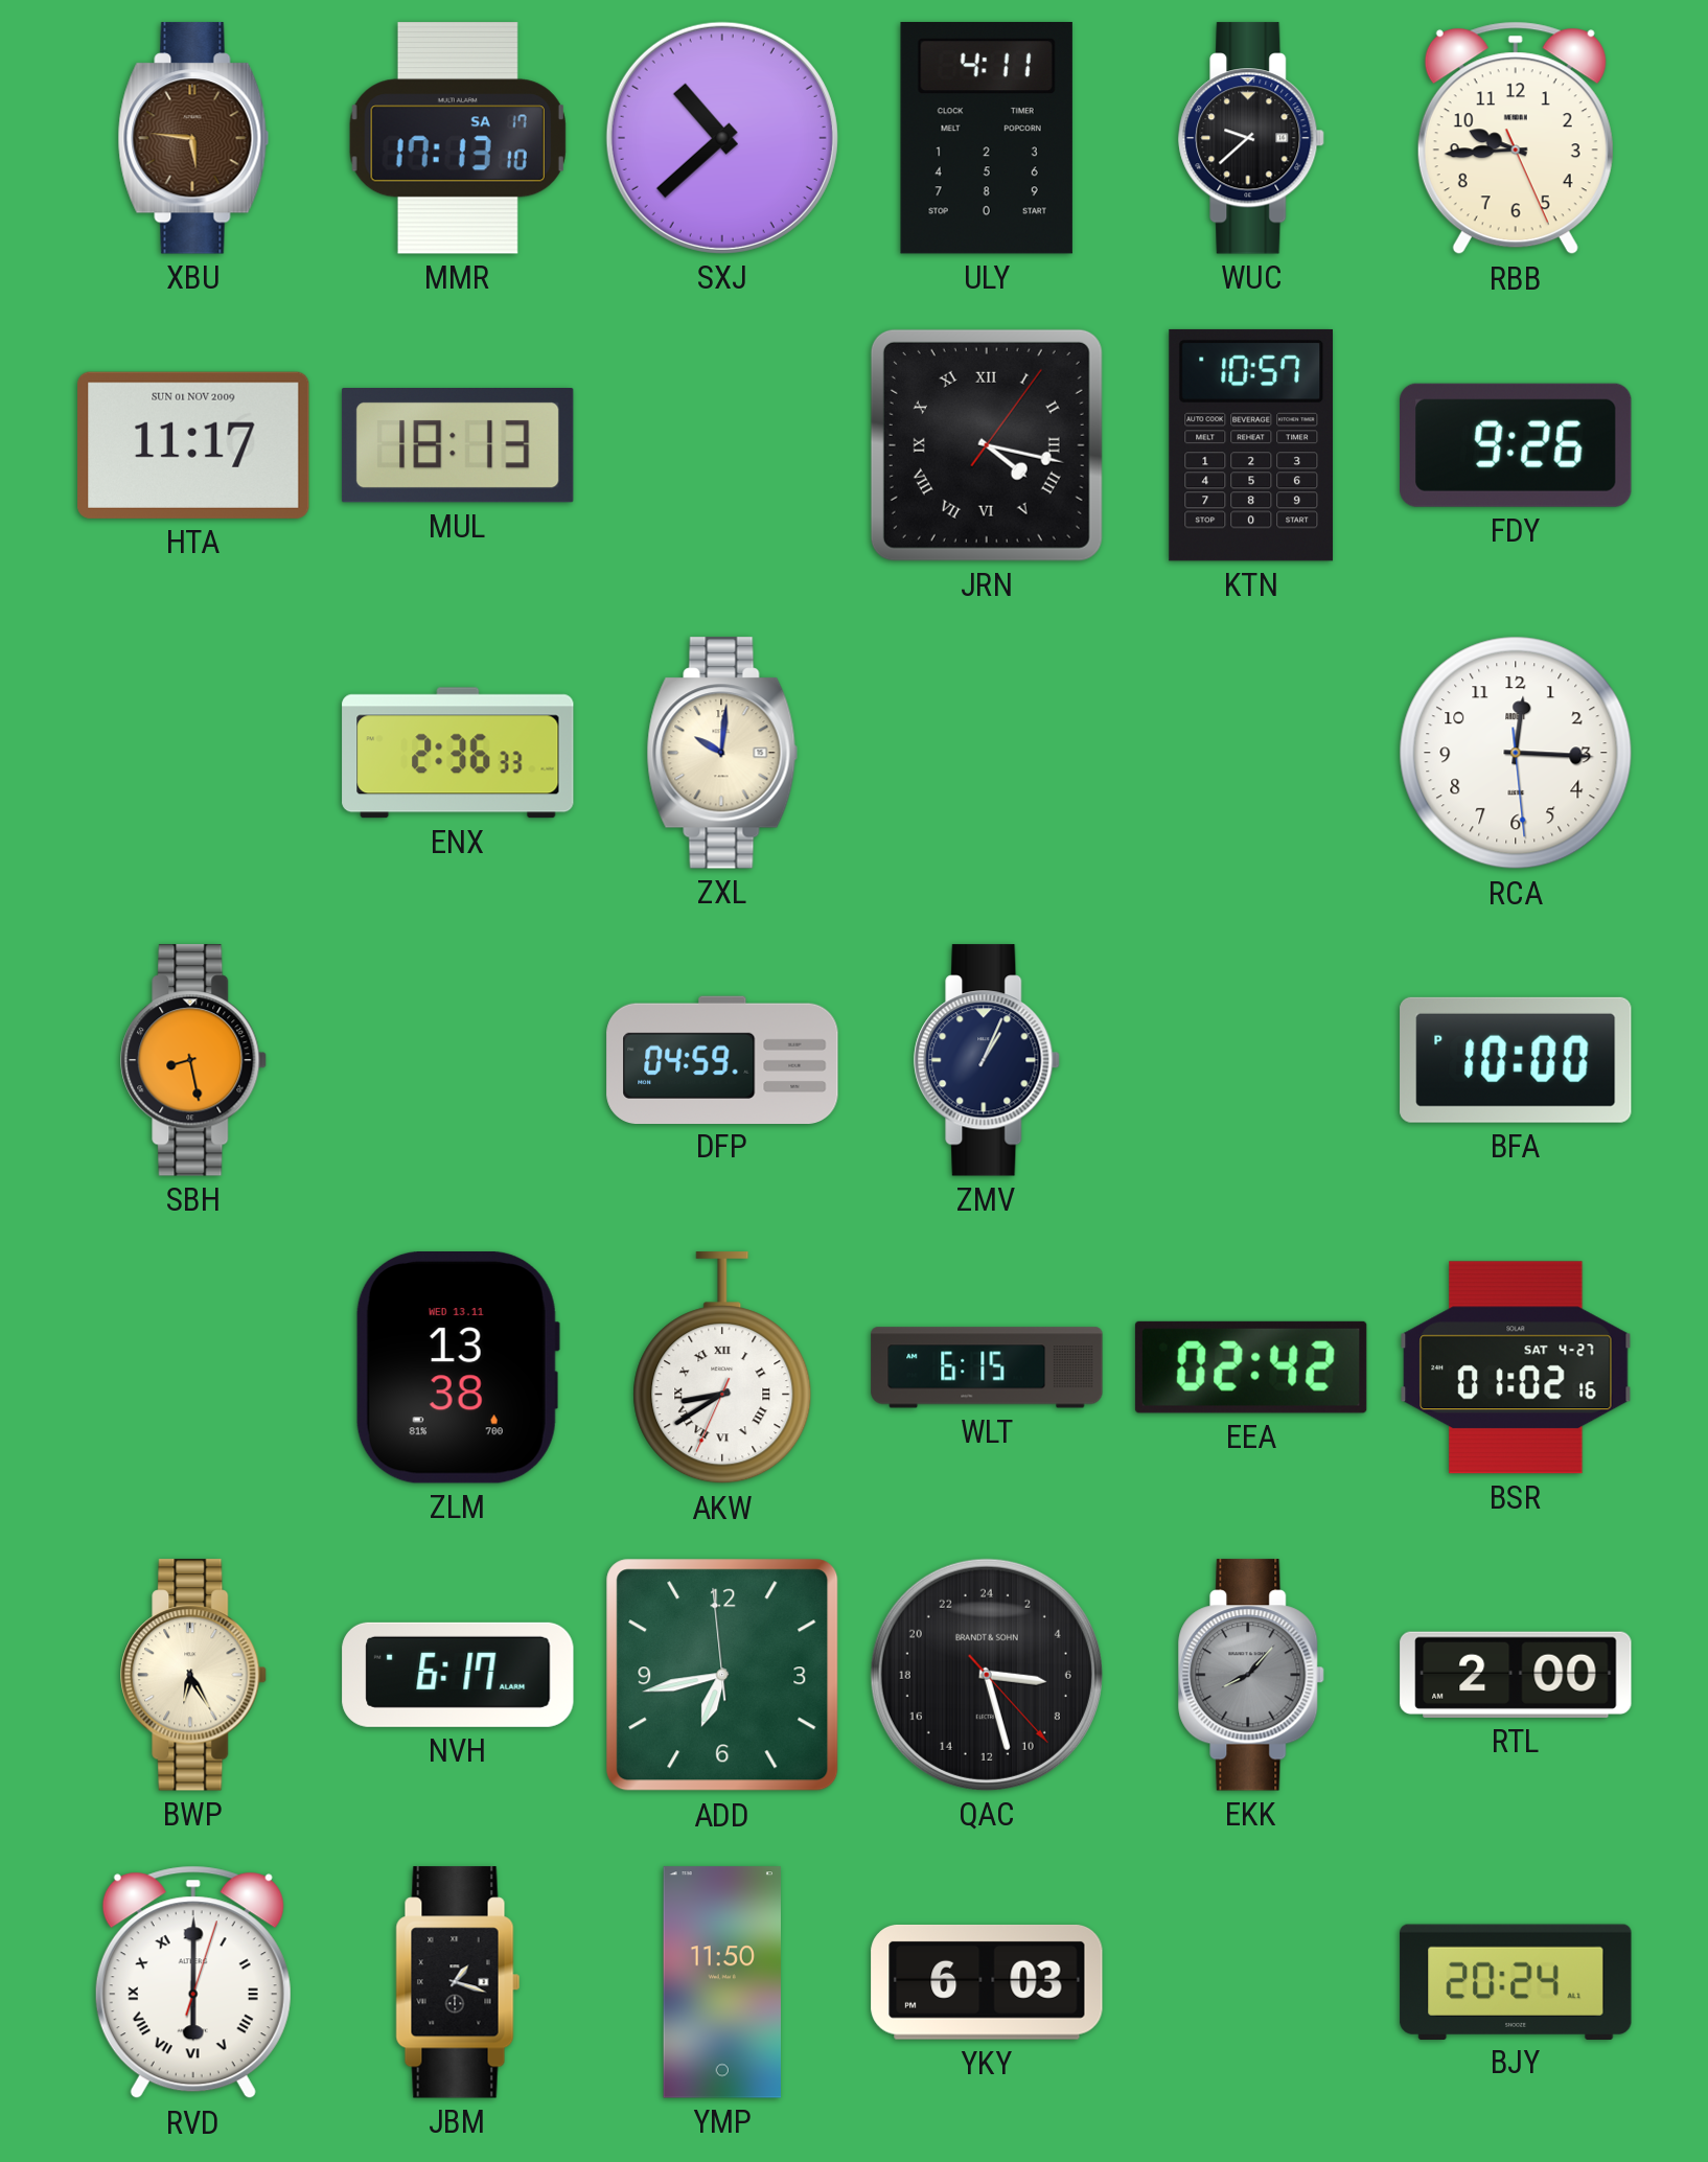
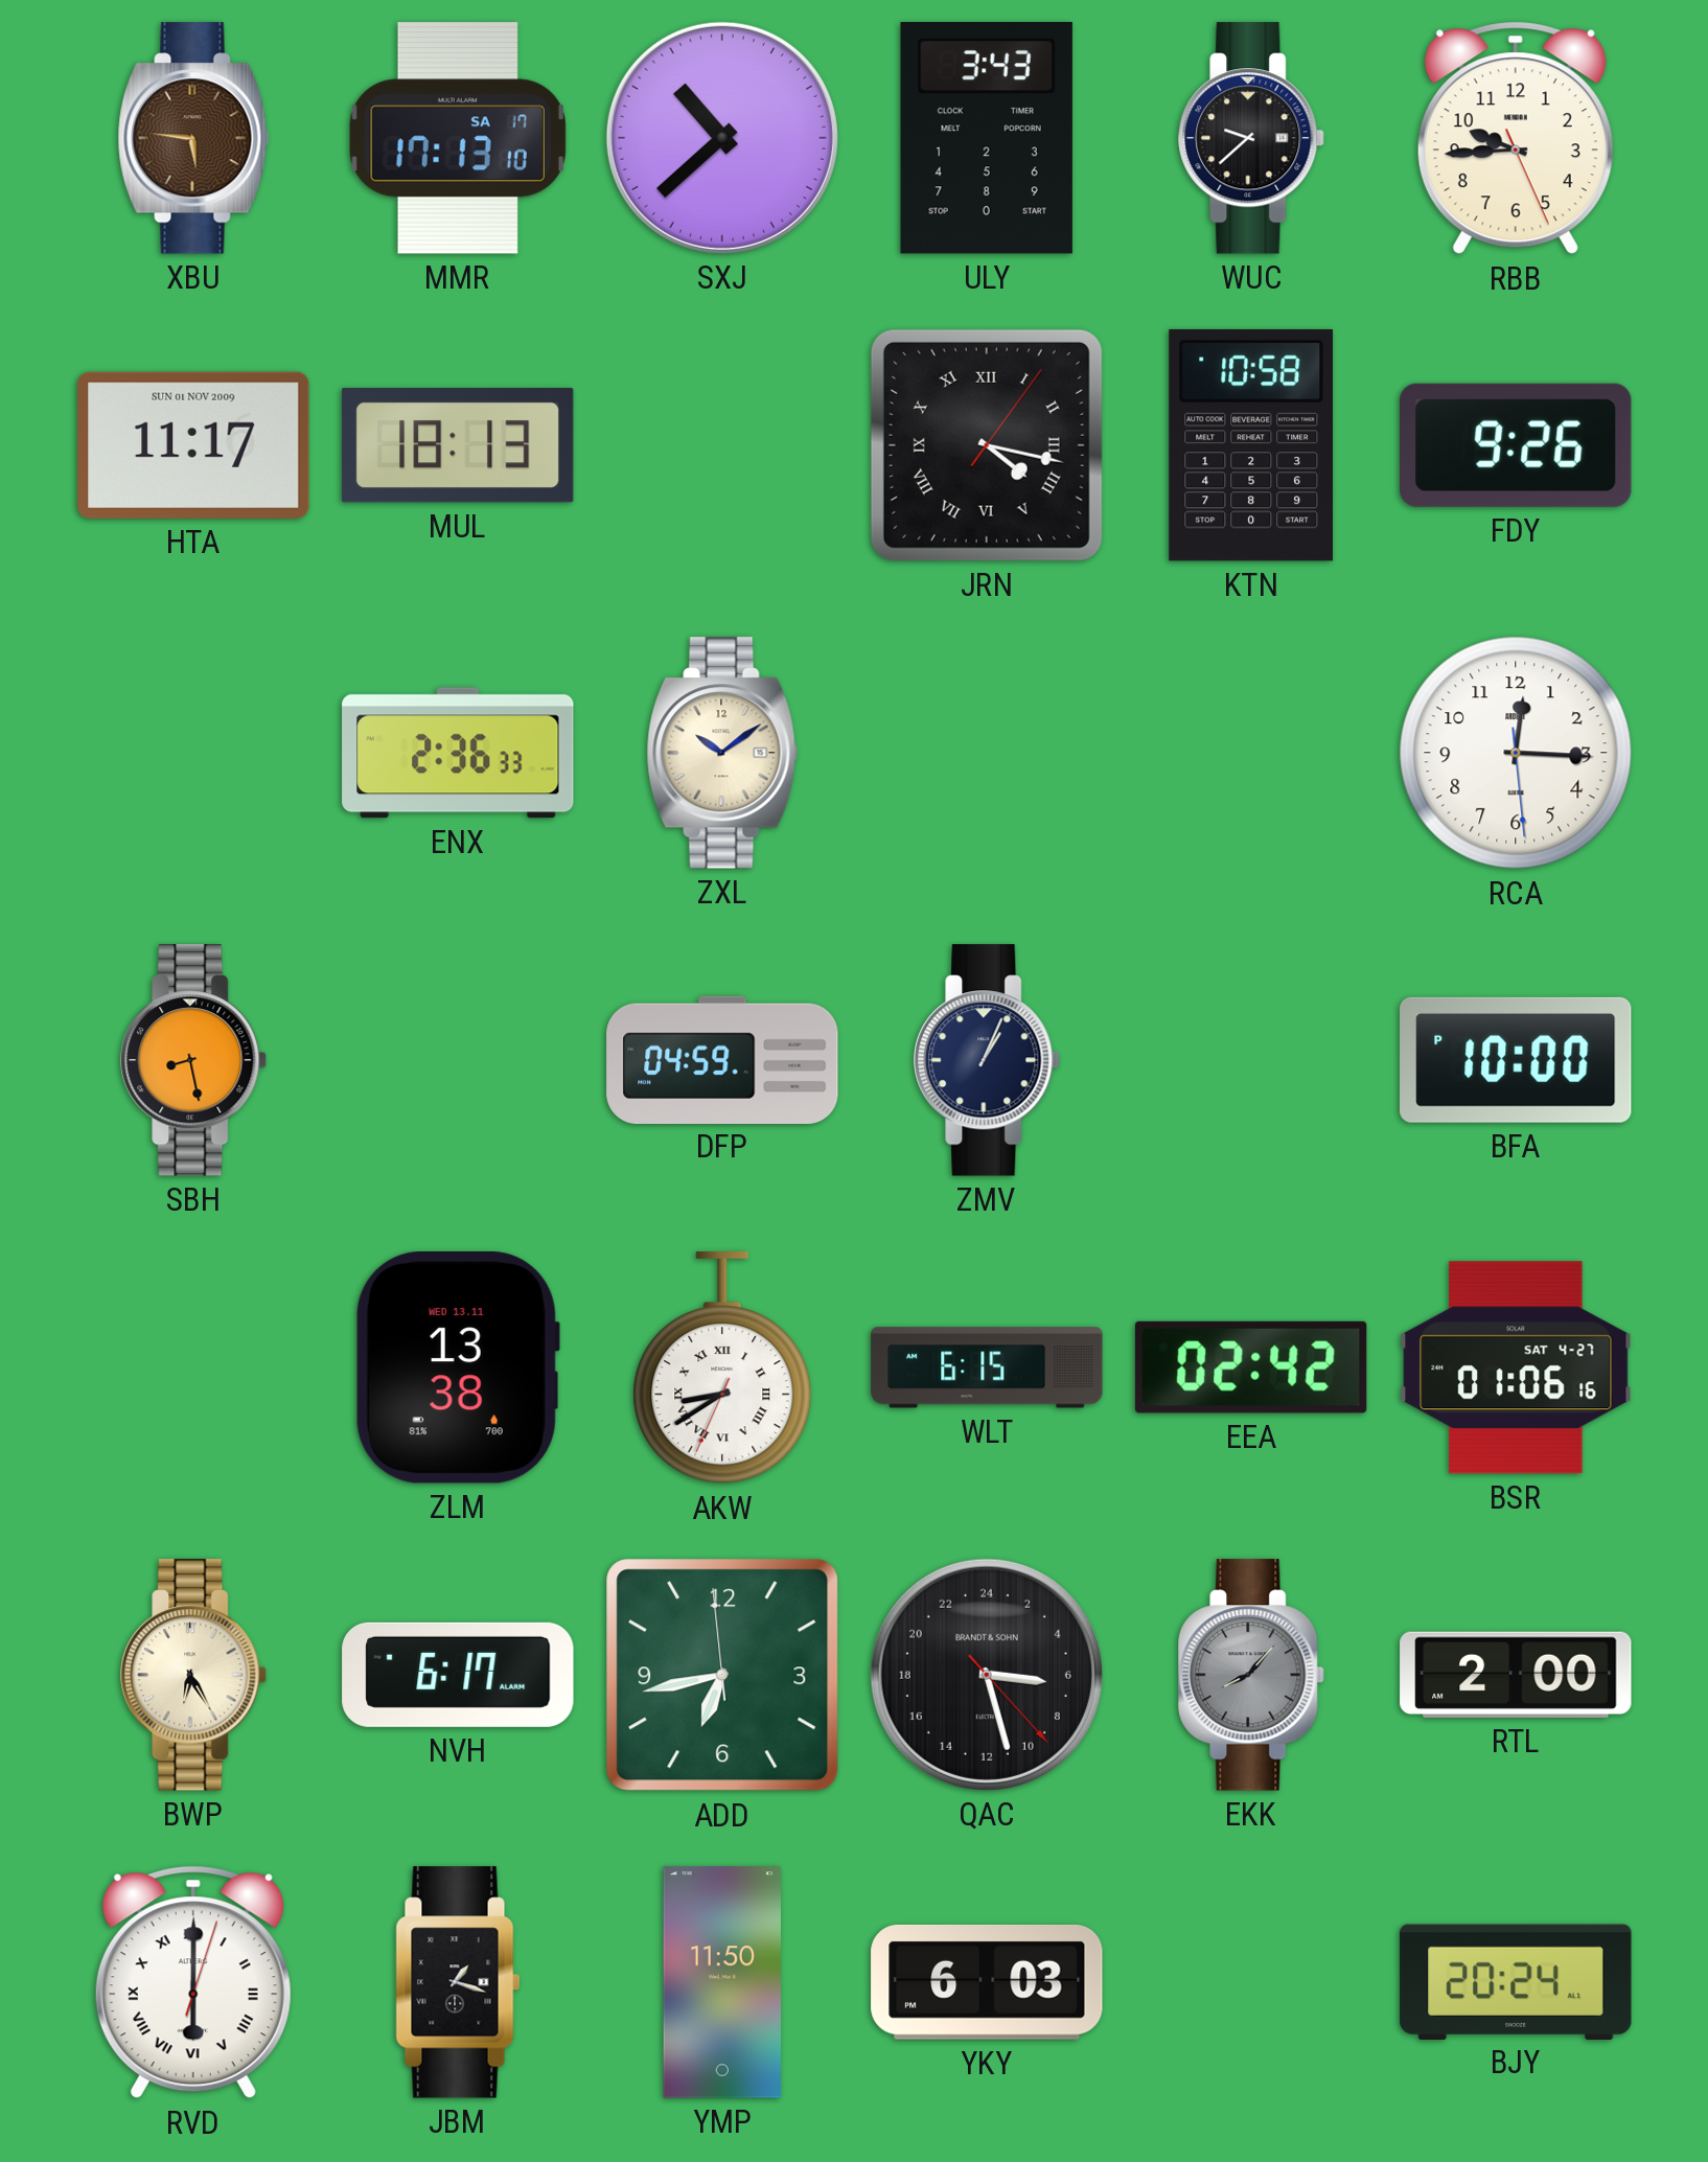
ULY: 4:11 -> 3:43 (987, 138)
KTN: 10:57 -> 10:58 (1251, 445)
ZXL: 10:01 -> 10:09 (722, 753)
BSR: 01:02 -> 01:06 (1516, 1367)
